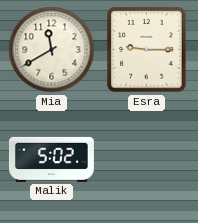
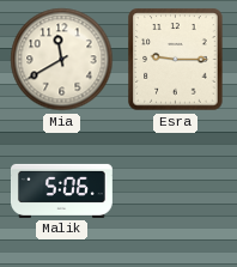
Malik: 5:02 -> 5:06 (61, 190)
